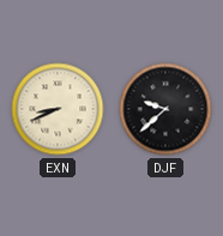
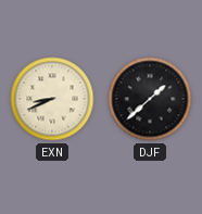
DJF: 9:38 -> 1:38 (150, 99)
